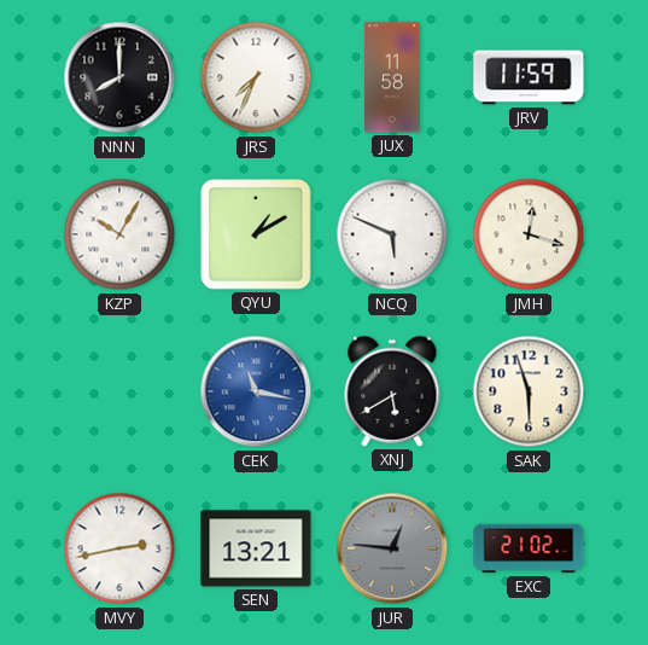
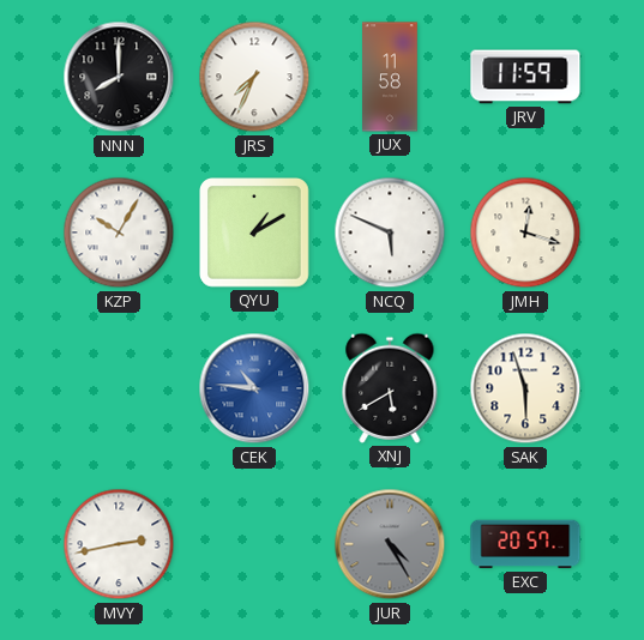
CEK: 11:17 -> 10:46 (254, 388)
SEN: 13:21 -> none (256, 548)
JUR: 12:46 -> 4:25 (390, 544)
EXC: 21:02 -> 20:57 (525, 544)
